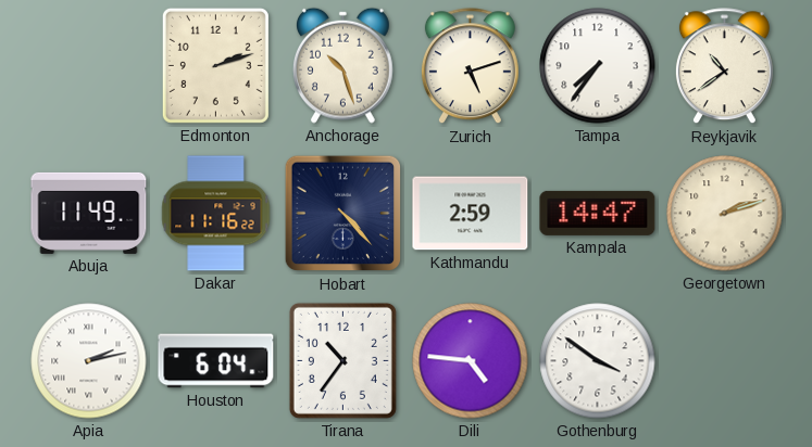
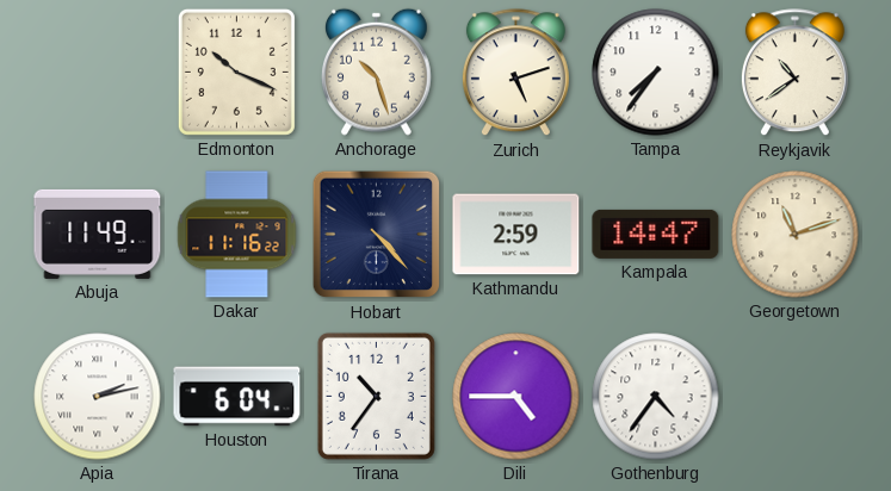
Edmonton: 2:12 -> 10:19 (236, 72)
Georgetown: 2:12 -> 11:12 (796, 235)
Dili: 4:46 -> 4:45 (516, 397)
Gothenburg: 3:51 -> 4:36 (656, 397)
